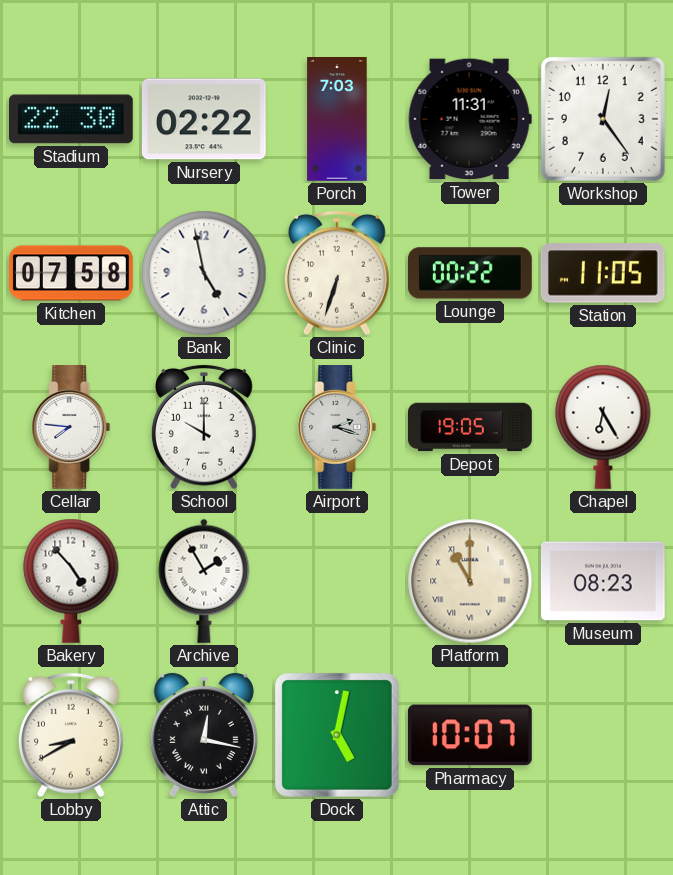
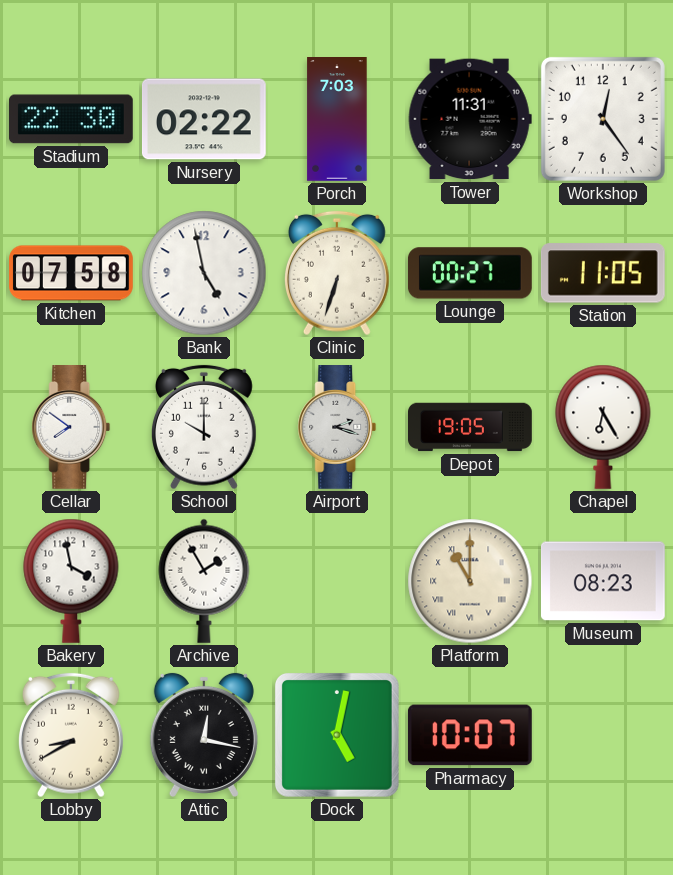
Lounge: 00:22 -> 00:27 (470, 273)
Cellar: 7:46 -> 7:51 (71, 428)
Bakery: 4:53 -> 3:58 (71, 581)
